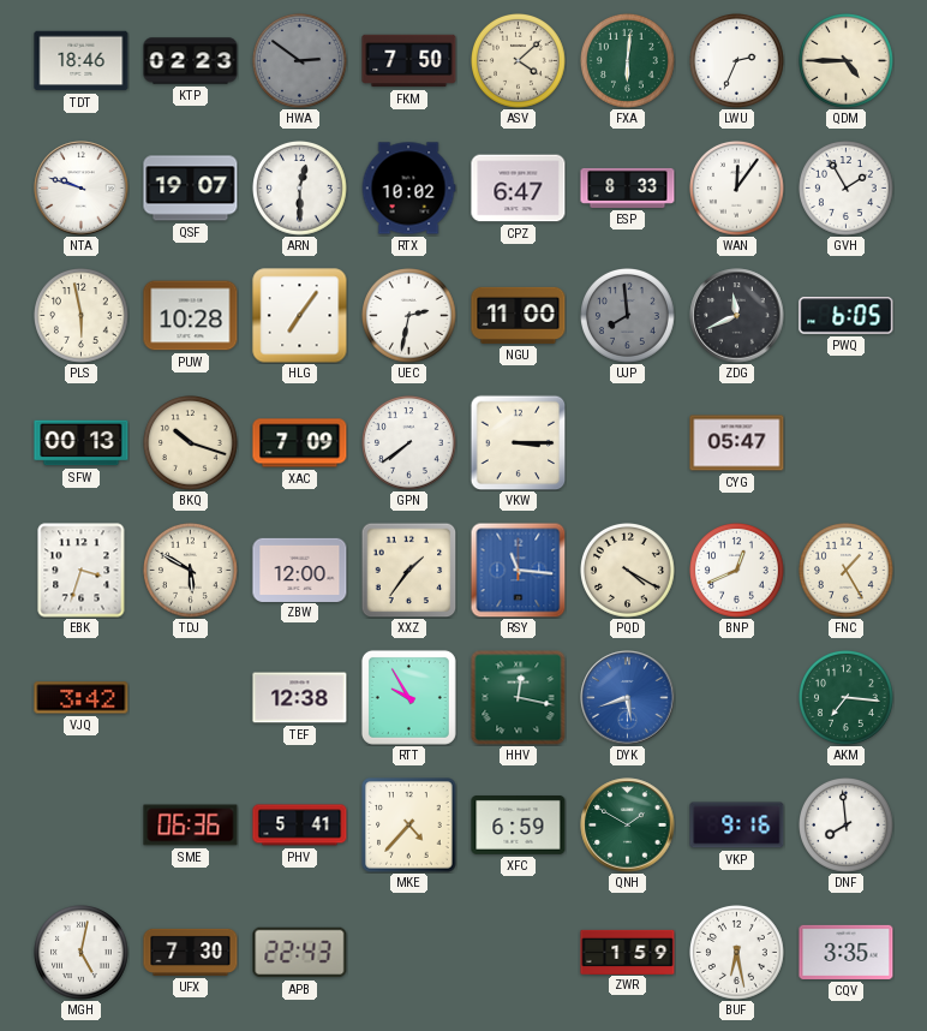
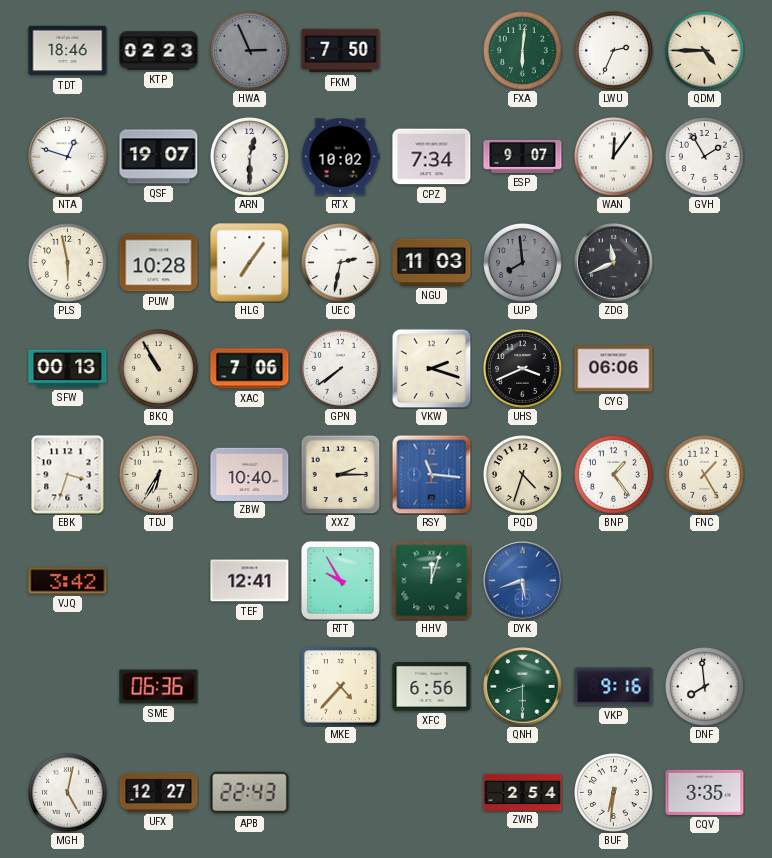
HWA: 2:51 -> 2:56 (250, 51)
ASV: 4:08 -> none (519, 61)
NTA: 9:48 -> 12:48 (68, 157)
CPZ: 6:47 -> 7:34 (432, 157)
ESP: 8:33 -> 9:07 (523, 156)
NGU: 11:00 -> 11:03 (432, 262)
PWQ: 6:05 -> none (847, 316)
BKQ: 10:18 -> 10:55 (159, 369)
XAC: 7:09 -> 7:06 (250, 369)
VKW: 3:15 -> 2:18 (431, 368)
UHS: none -> 3:41 (523, 369)
CYG: 05:47 -> 06:06 (614, 369)
TDJ: 5:50 -> 6:35 (159, 475)
ZBW: 12:00 -> 10:40 (250, 474)
XXZ: 1:36 -> 2:15 (340, 474)
PQD: 4:20 -> 4:33 (523, 475)
BNP: 12:41 -> 1:24 (614, 475)
TEF: 12:38 -> 12:41 (250, 581)
HHV: 12:17 -> 12:03 (432, 581)
AKM: 7:16 -> none (847, 698)
PHV: 5:41 -> none (300, 826)
XFC: 6:59 -> 6:56 (432, 687)
QNH: 1:50 -> 8:30 (523, 687)
UFX: 7:30 -> 12:27 (159, 792)
ZWR: 1:59 -> 2:54 (523, 792)
BUF: 6:28 -> 6:31 (614, 793)
